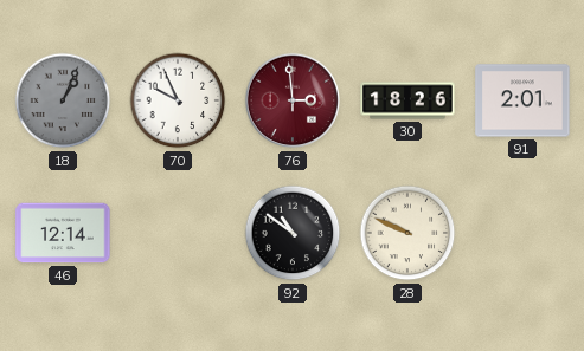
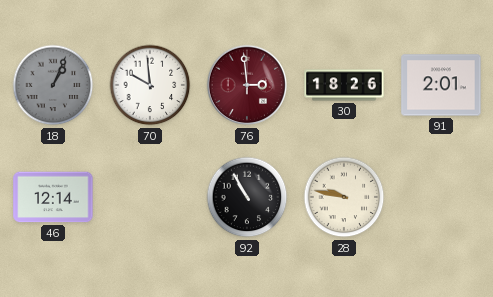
70: 9:56 -> 9:59 (150, 85)
92: 10:51 -> 10:55 (247, 197)
28: 9:49 -> 9:47 (344, 197)
